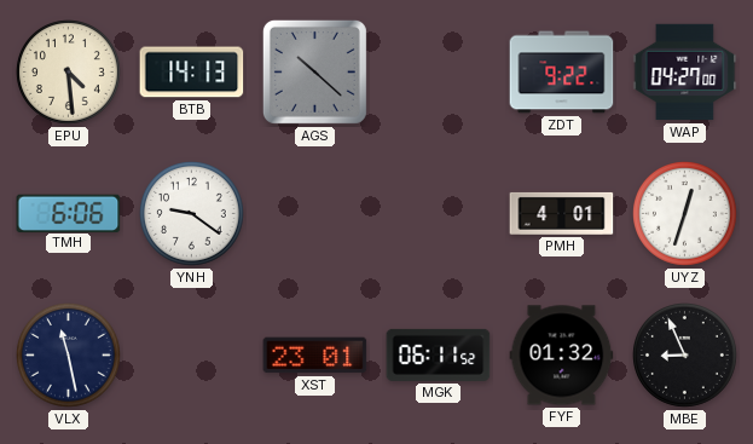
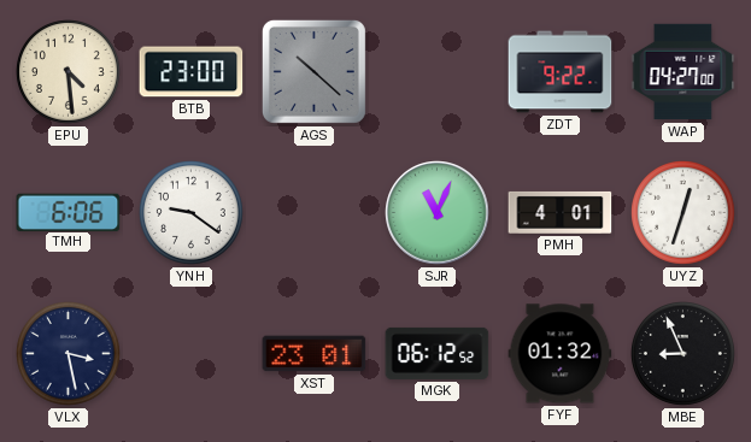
BTB: 14:13 -> 23:00 (192, 72)
SJR: none -> 11:04 (438, 213)
VLX: 11:28 -> 3:28 (69, 354)
MGK: 06:11 -> 06:12 (438, 353)
